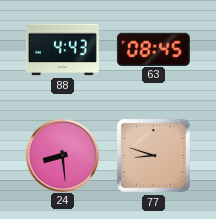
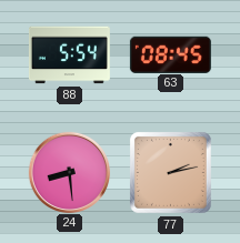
88: 4:43 -> 5:54 (69, 55)
77: 8:48 -> 2:13 (170, 172)
